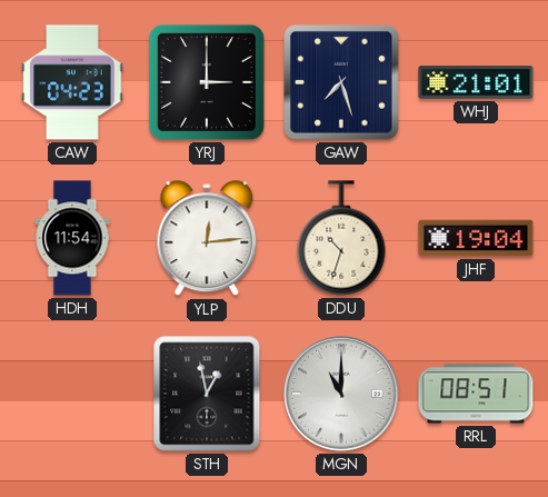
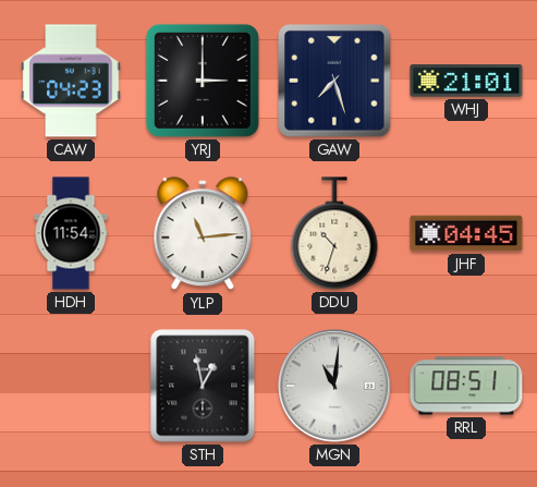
YLP: 12:14 -> 11:14 (203, 234)
JHF: 19:04 -> 04:45 (466, 233)
MGN: 11:00 -> 11:01 (335, 387)
